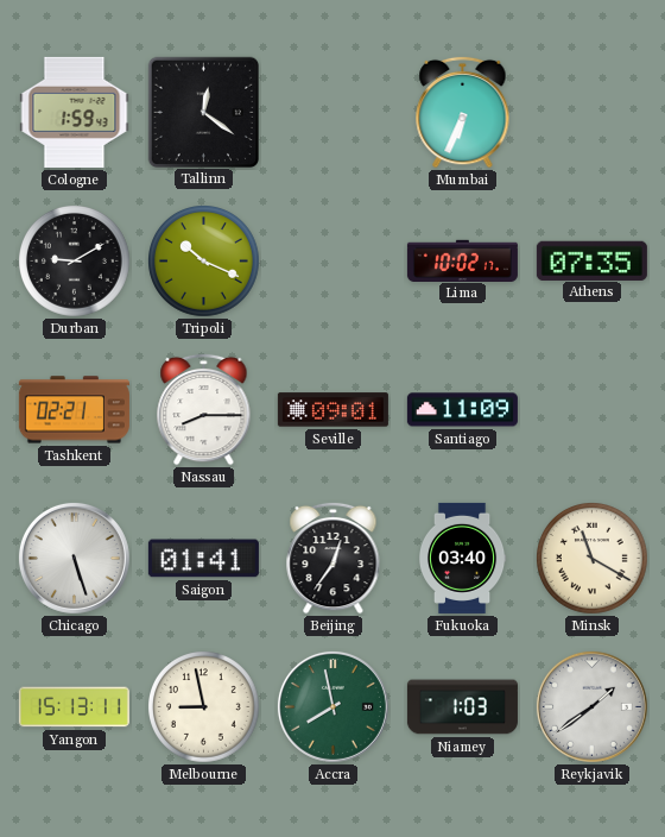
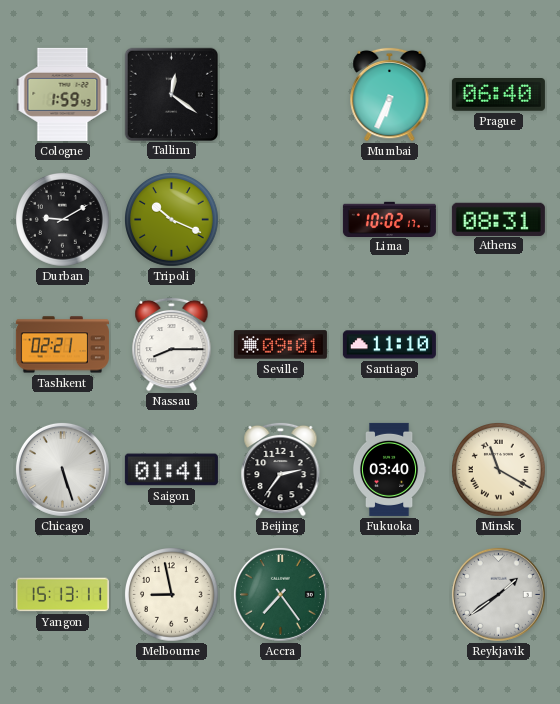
Prague: none -> 06:40 (498, 95)
Athens: 07:35 -> 08:31 (498, 219)
Santiago: 11:09 -> 11:10 (389, 345)
Beijing: 12:36 -> 2:36 (281, 469)
Accra: 7:58 -> 7:24 (280, 594)
Niamey: 1:03 -> none (462, 707)
